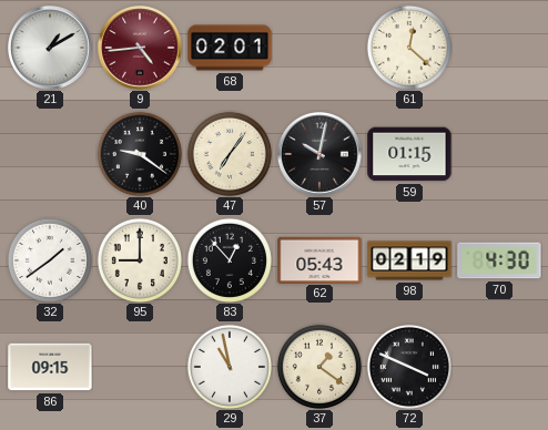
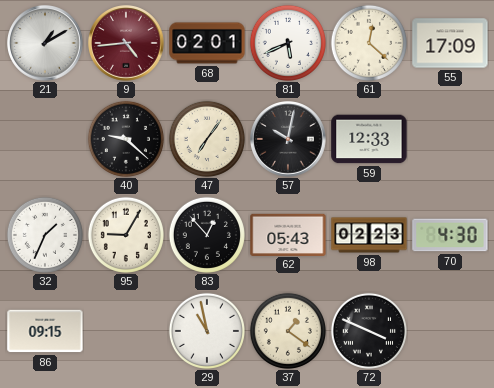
81: none -> 5:41 (288, 43)
55: none -> 17:09 (450, 43)
40: 9:21 -> 9:22 (126, 139)
59: 01:15 -> 12:33 (369, 139)
32: 1:39 -> 1:34 (45, 235)
95: 9:00 -> 9:05 (126, 235)
98: 02:19 -> 02:23 (369, 235)
